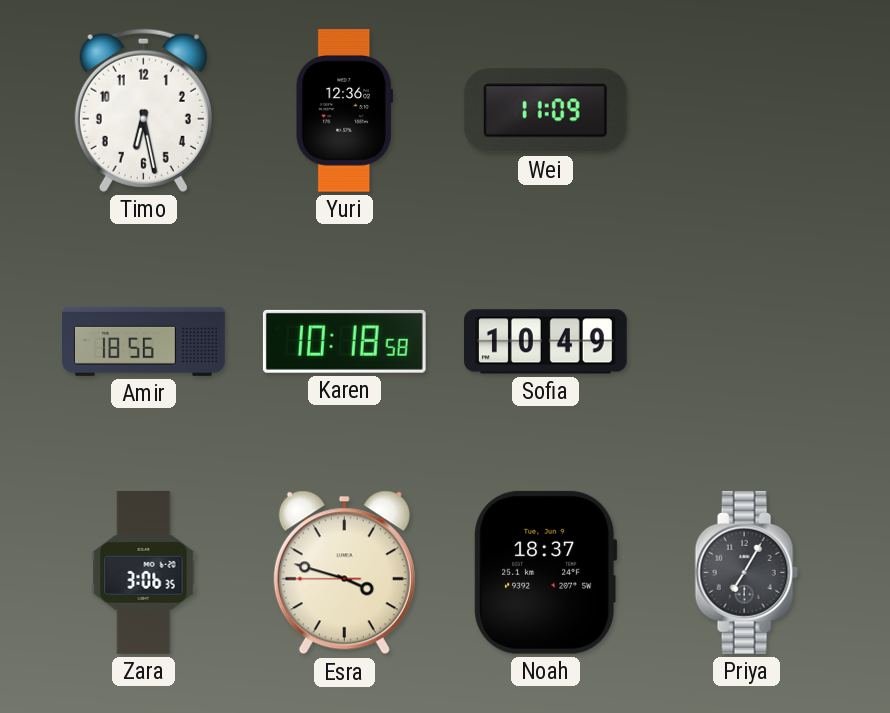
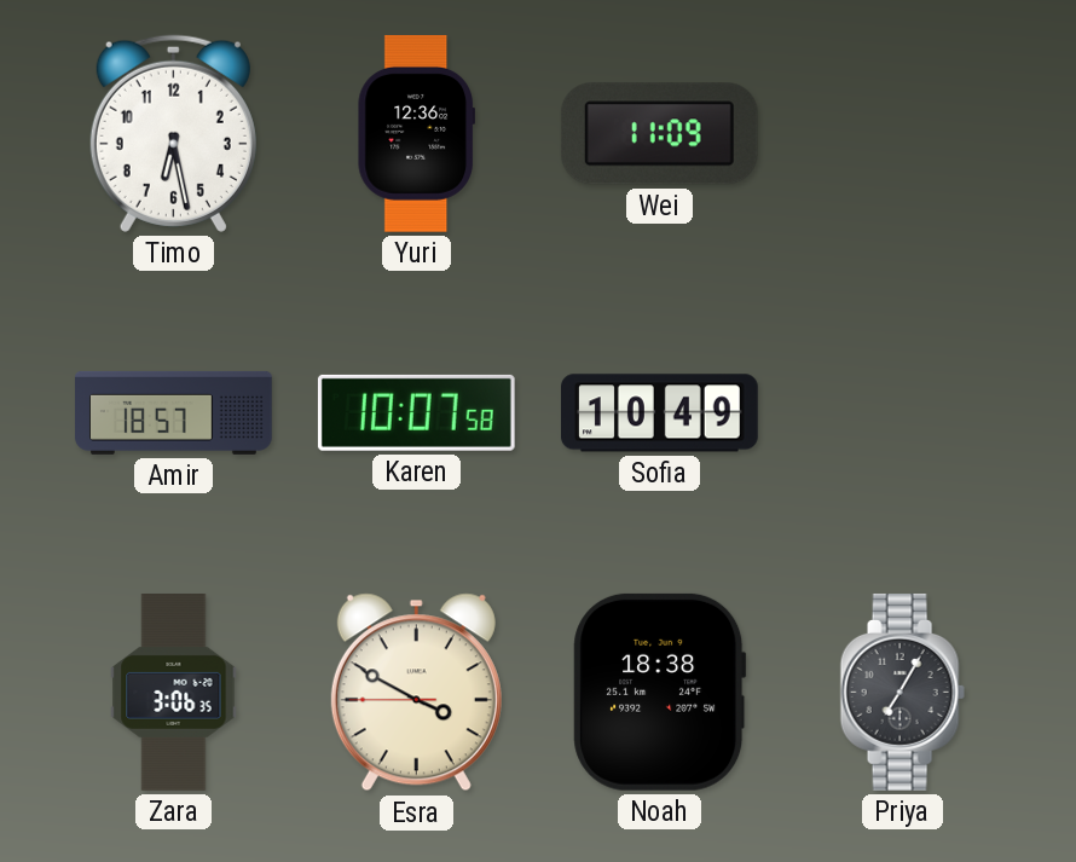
Amir: 18:56 -> 18:57 (174, 412)
Karen: 10:18 -> 10:07 (416, 412)
Esra: 3:47 -> 3:49 (416, 693)
Noah: 18:37 -> 18:38 (660, 692)
